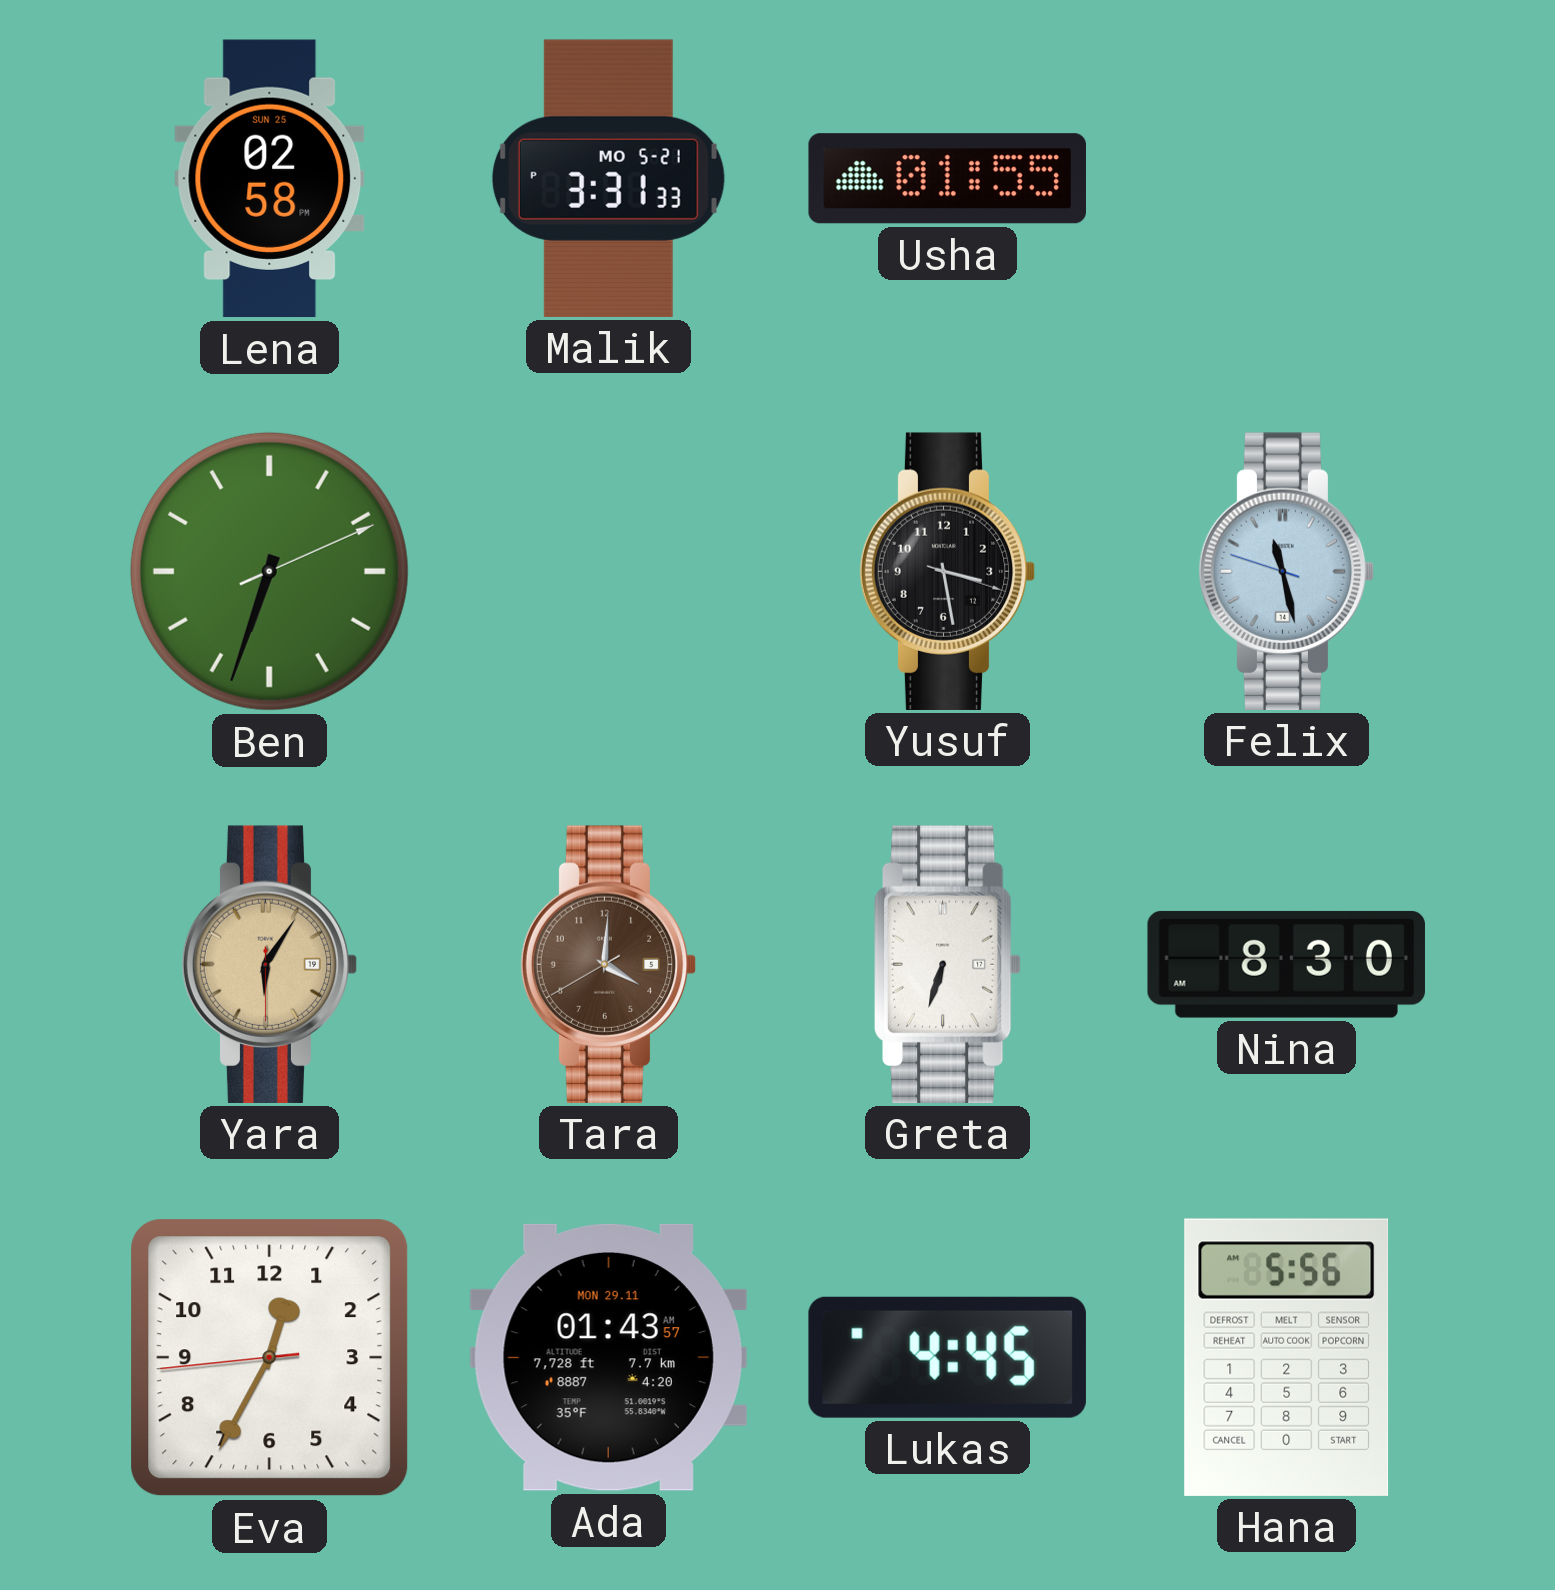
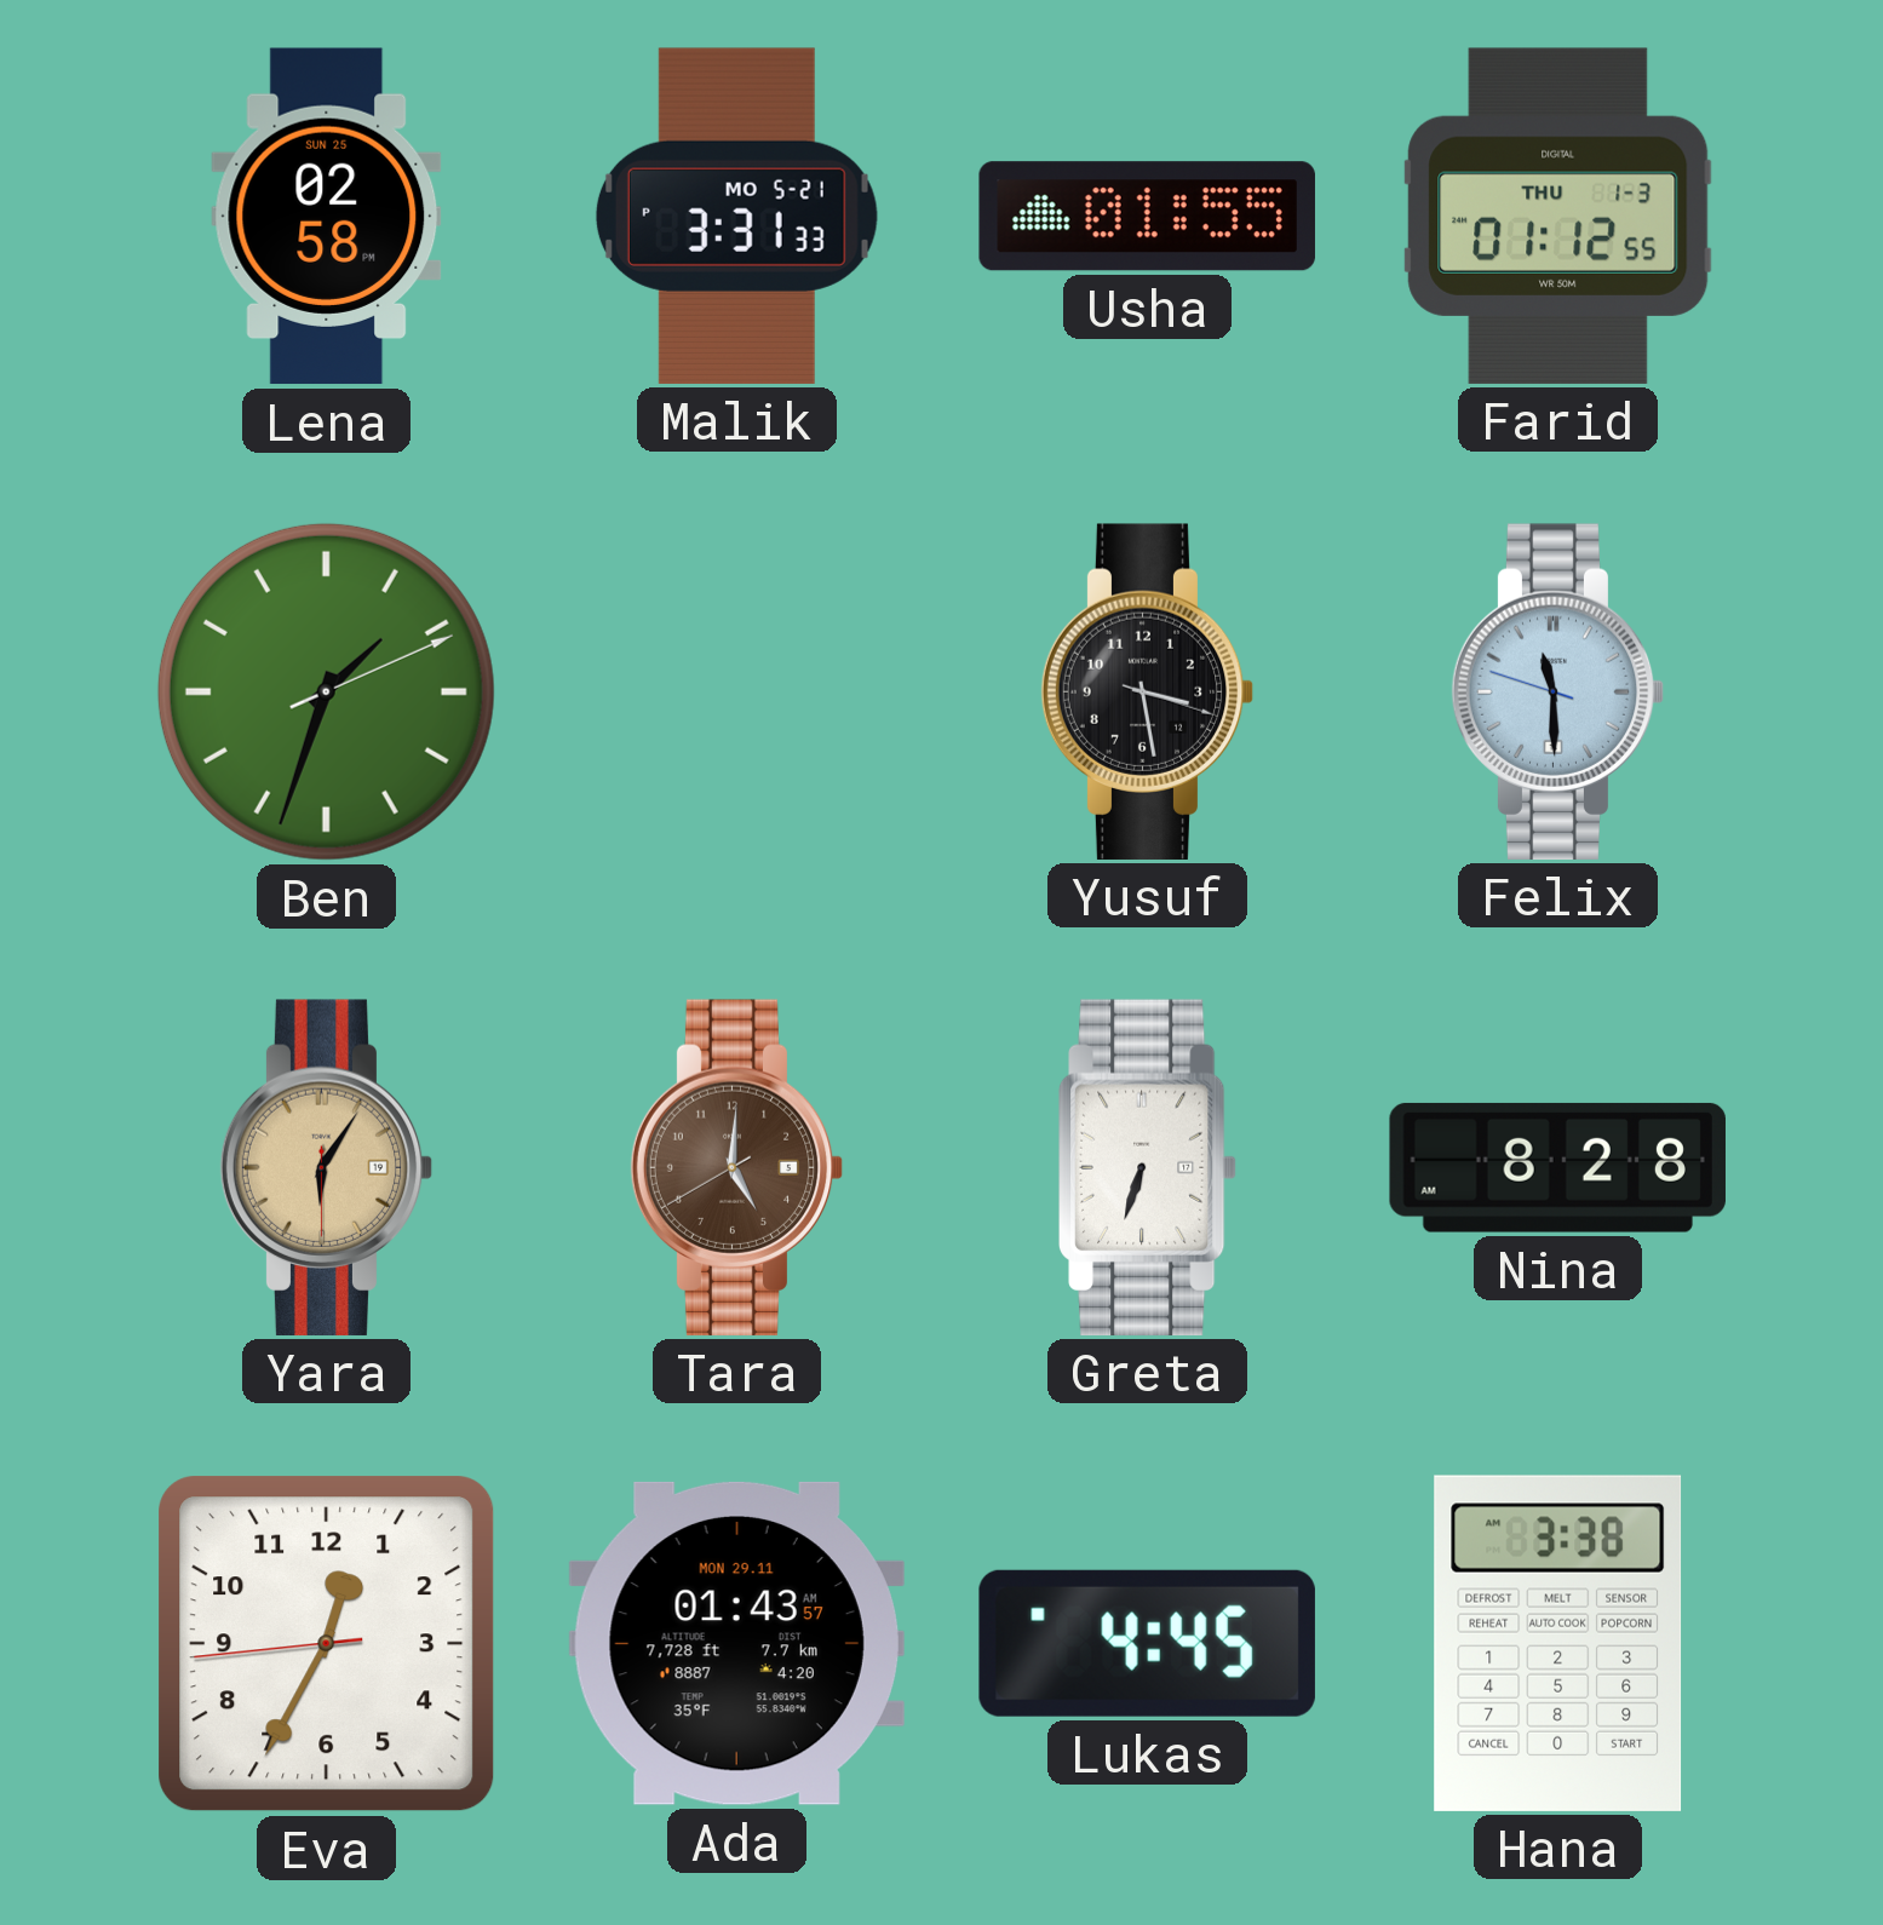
Farid: none -> 01:12 (1558, 216)
Ben: 6:33 -> 1:33 (326, 691)
Felix: 11:27 -> 11:29 (1558, 691)
Tara: 4:00 -> 5:00 (737, 1167)
Nina: 8:30 -> 8:28 (1557, 1167)
Hana: 5:56 -> 3:38 (1558, 1643)
